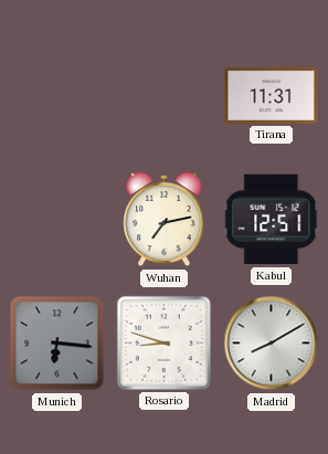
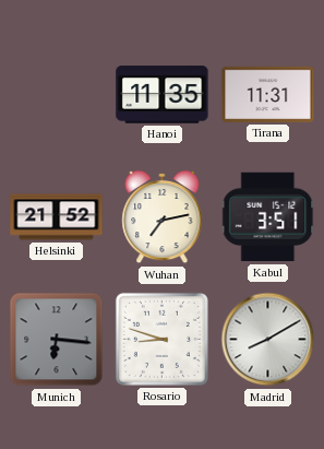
Hanoi: none -> 11:35 (163, 95)
Helsinki: none -> 21:52 (57, 217)
Kabul: 12:51 -> 3:51 (268, 217)
